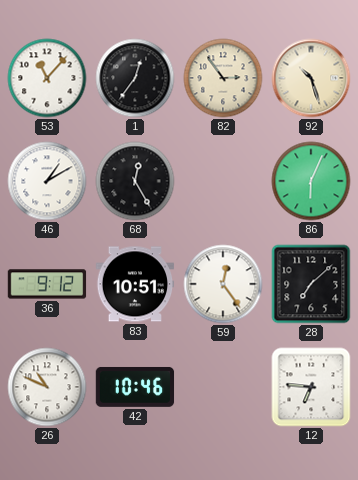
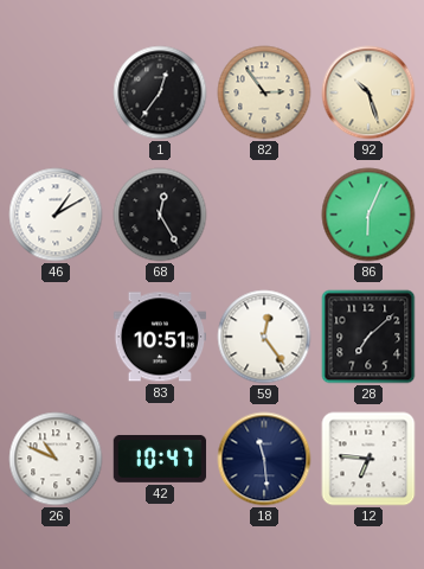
53: 11:07 -> none (47, 78)
36: 9:12 -> none (47, 284)
42: 10:46 -> 10:47 (160, 459)
18: none -> 11:29 (264, 459)
